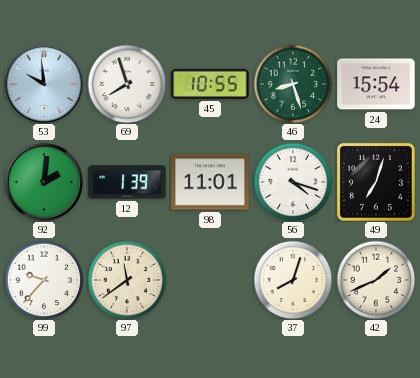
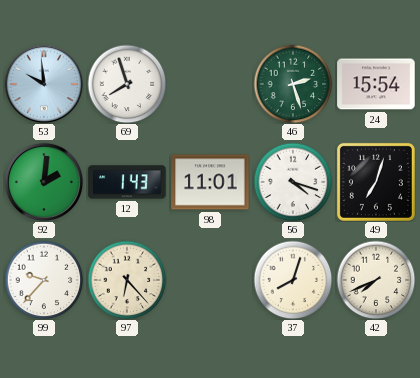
45: 10:55 -> none (210, 84)
46: 8:27 -> 2:27 (293, 84)
12: 1:39 -> 1:43 (127, 182)
97: 11:39 -> 6:23 (127, 280)
42: 1:41 -> 7:41 (376, 280)
